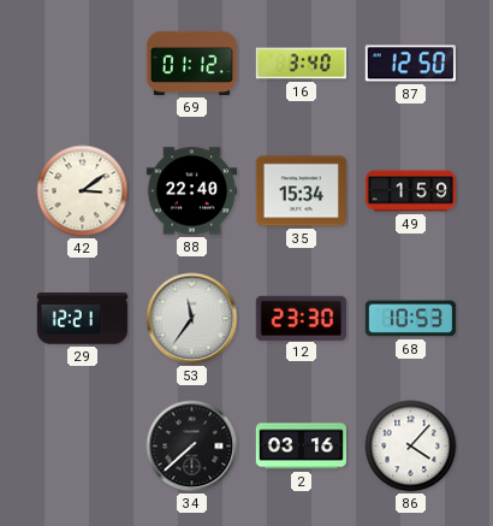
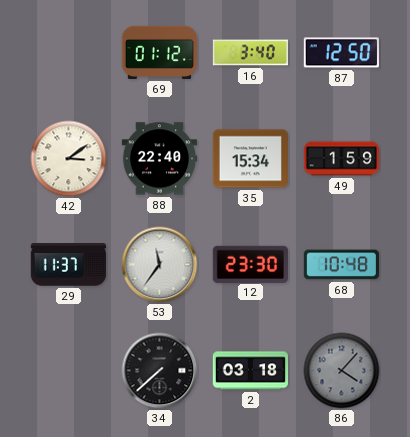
29: 12:21 -> 11:37 (68, 265)
68: 10:53 -> 10:48 (341, 265)
2: 03:16 -> 03:18 (250, 371)
86 dial: white -> grey (342, 371)
